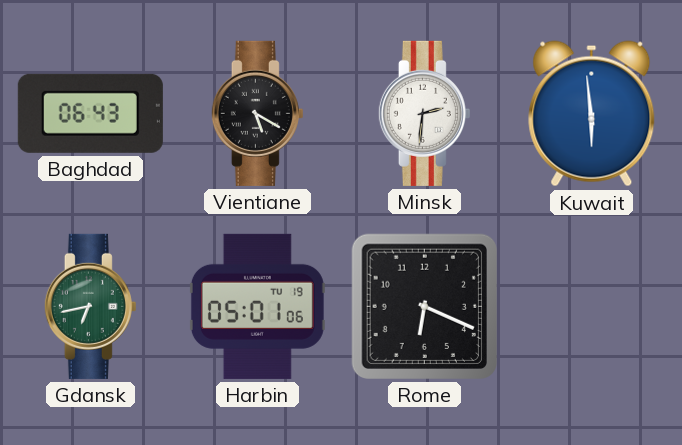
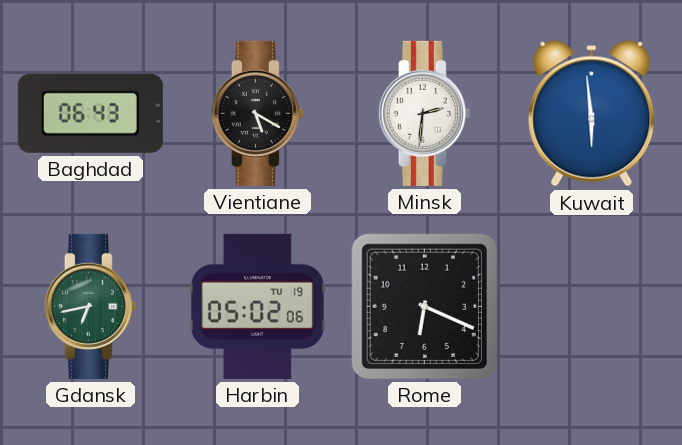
Harbin: 05:01 -> 05:02 (257, 306)
